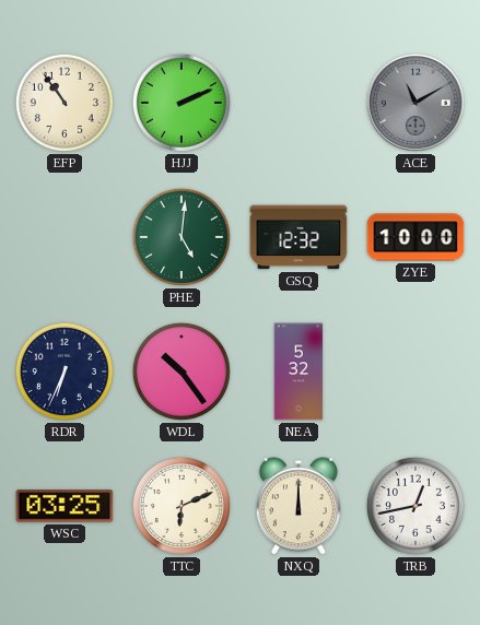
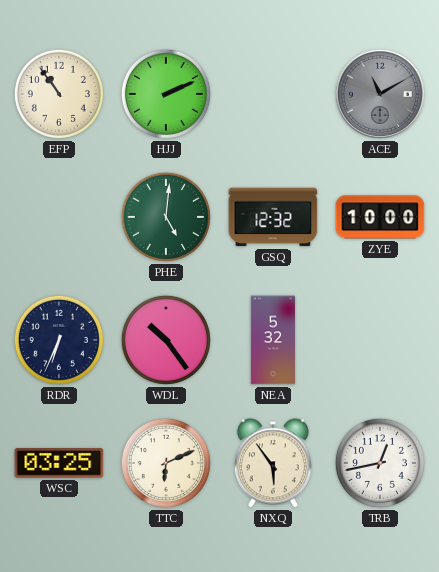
NXQ: 12:00 -> 5:54 (273, 463)
